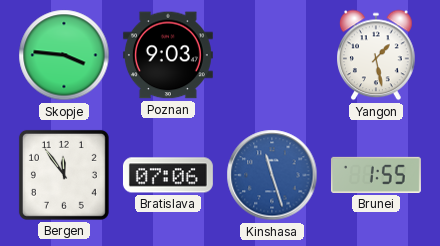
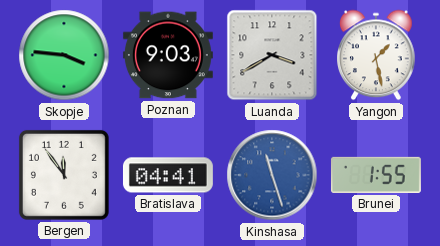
Luanda: none -> 3:40 (272, 55)
Bratislava: 07:06 -> 04:41 (168, 175)
